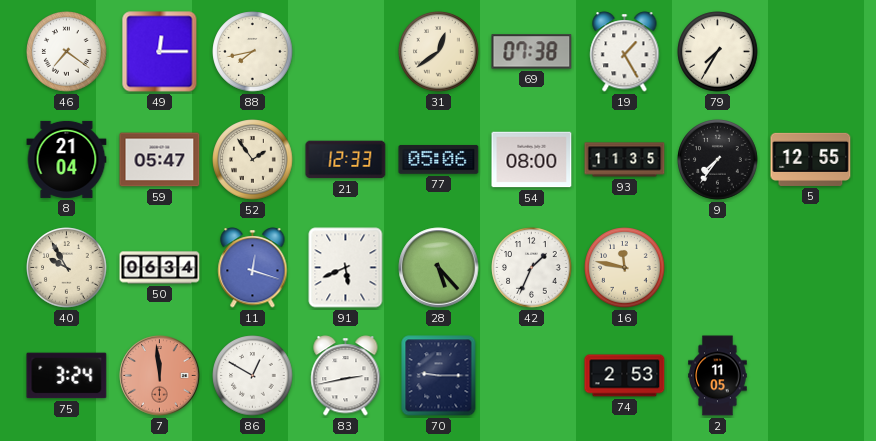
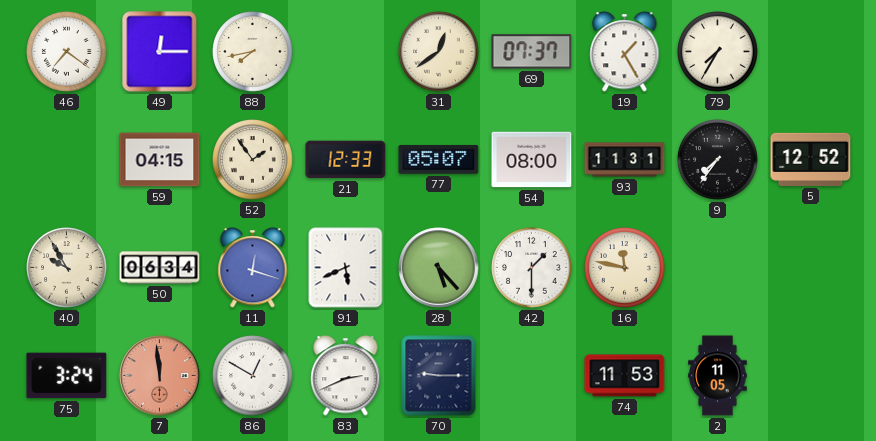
69: 07:38 -> 07:37 (532, 52)
8: 21:04 -> none (67, 159)
59: 05:47 -> 04:15 (160, 160)
77: 05:06 -> 05:07 (439, 160)
93: 11:35 -> 11:31 (625, 160)
5: 12:55 -> 12:52 (811, 159)
42: 1:34 -> 1:30 (532, 268)
83: 2:43 -> 2:41 (346, 376)
74: 2:53 -> 11:53 (625, 376)
